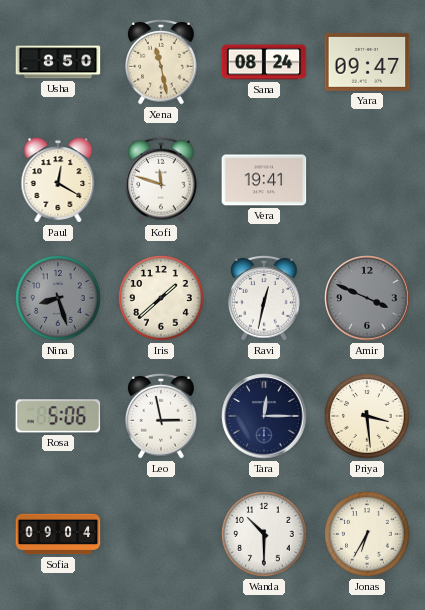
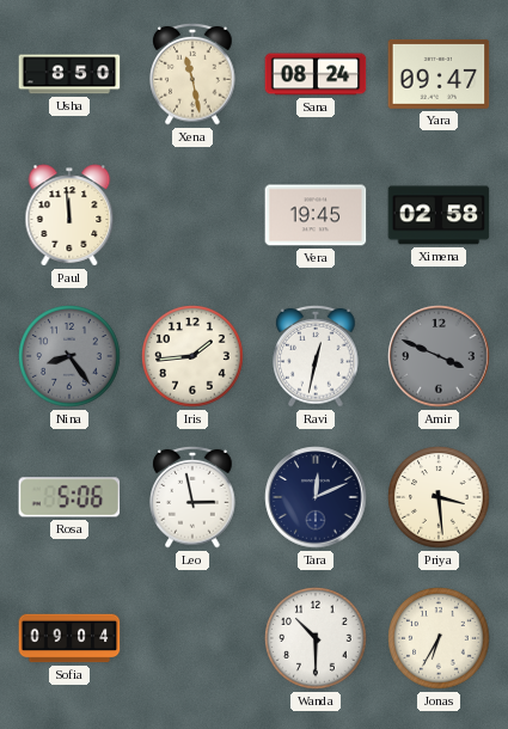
Paul: 12:20 -> 11:59 (69, 215)
Kofi: 11:48 -> none (161, 180)
Vera: 19:41 -> 19:45 (316, 215)
Ximena: none -> 02:58 (439, 215)
Nina: 8:27 -> 8:24 (69, 356)
Iris: 1:38 -> 1:44 (192, 356)
Tara: 12:15 -> 12:11 (316, 497)
